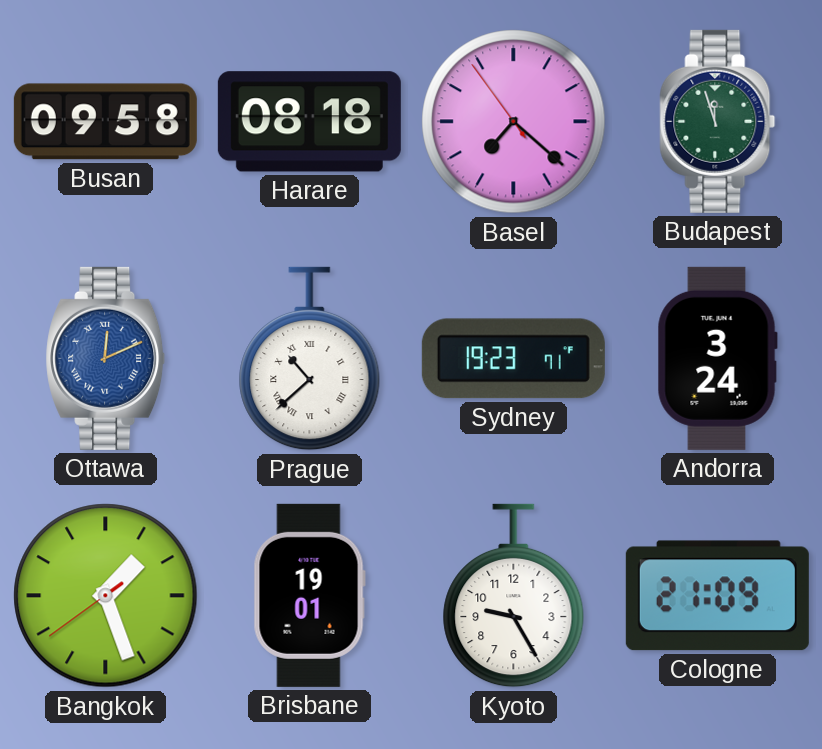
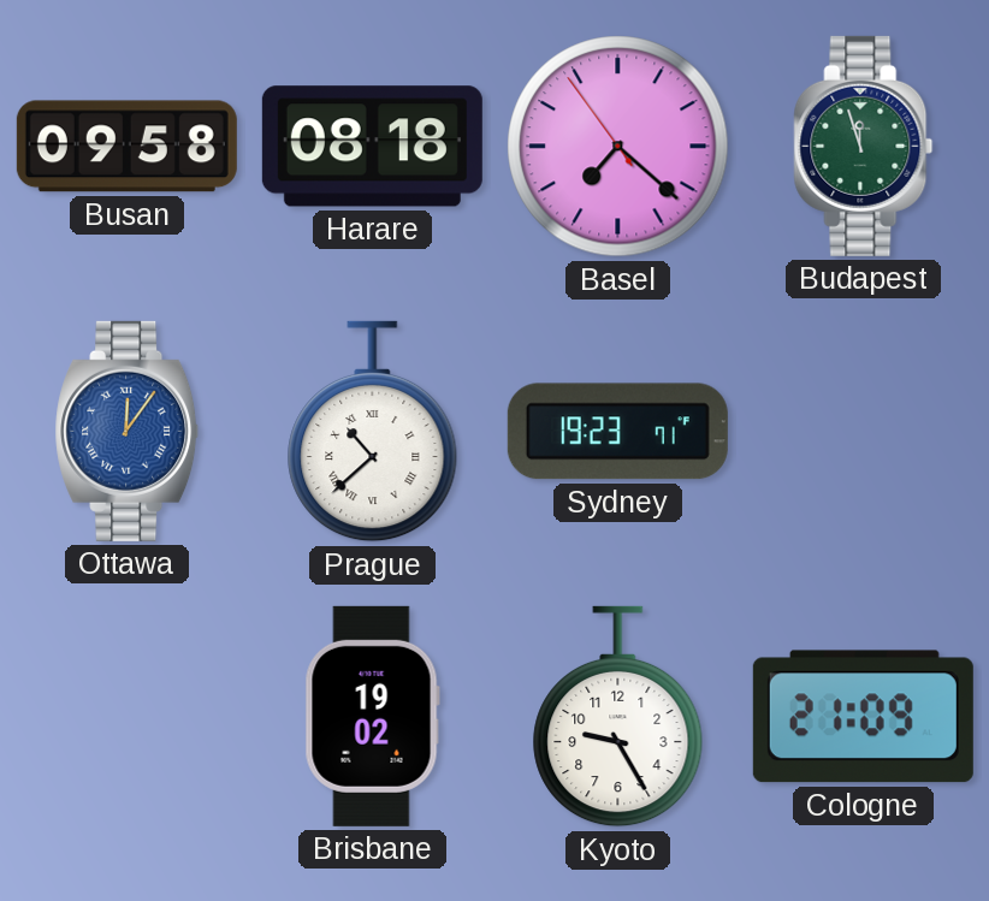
Ottawa: 12:11 -> 12:06 (128, 431)
Andorra: 3:24 -> none (717, 358)
Bangkok: 1:26 -> none (106, 596)
Brisbane: 19:01 -> 19:02 (372, 716)
